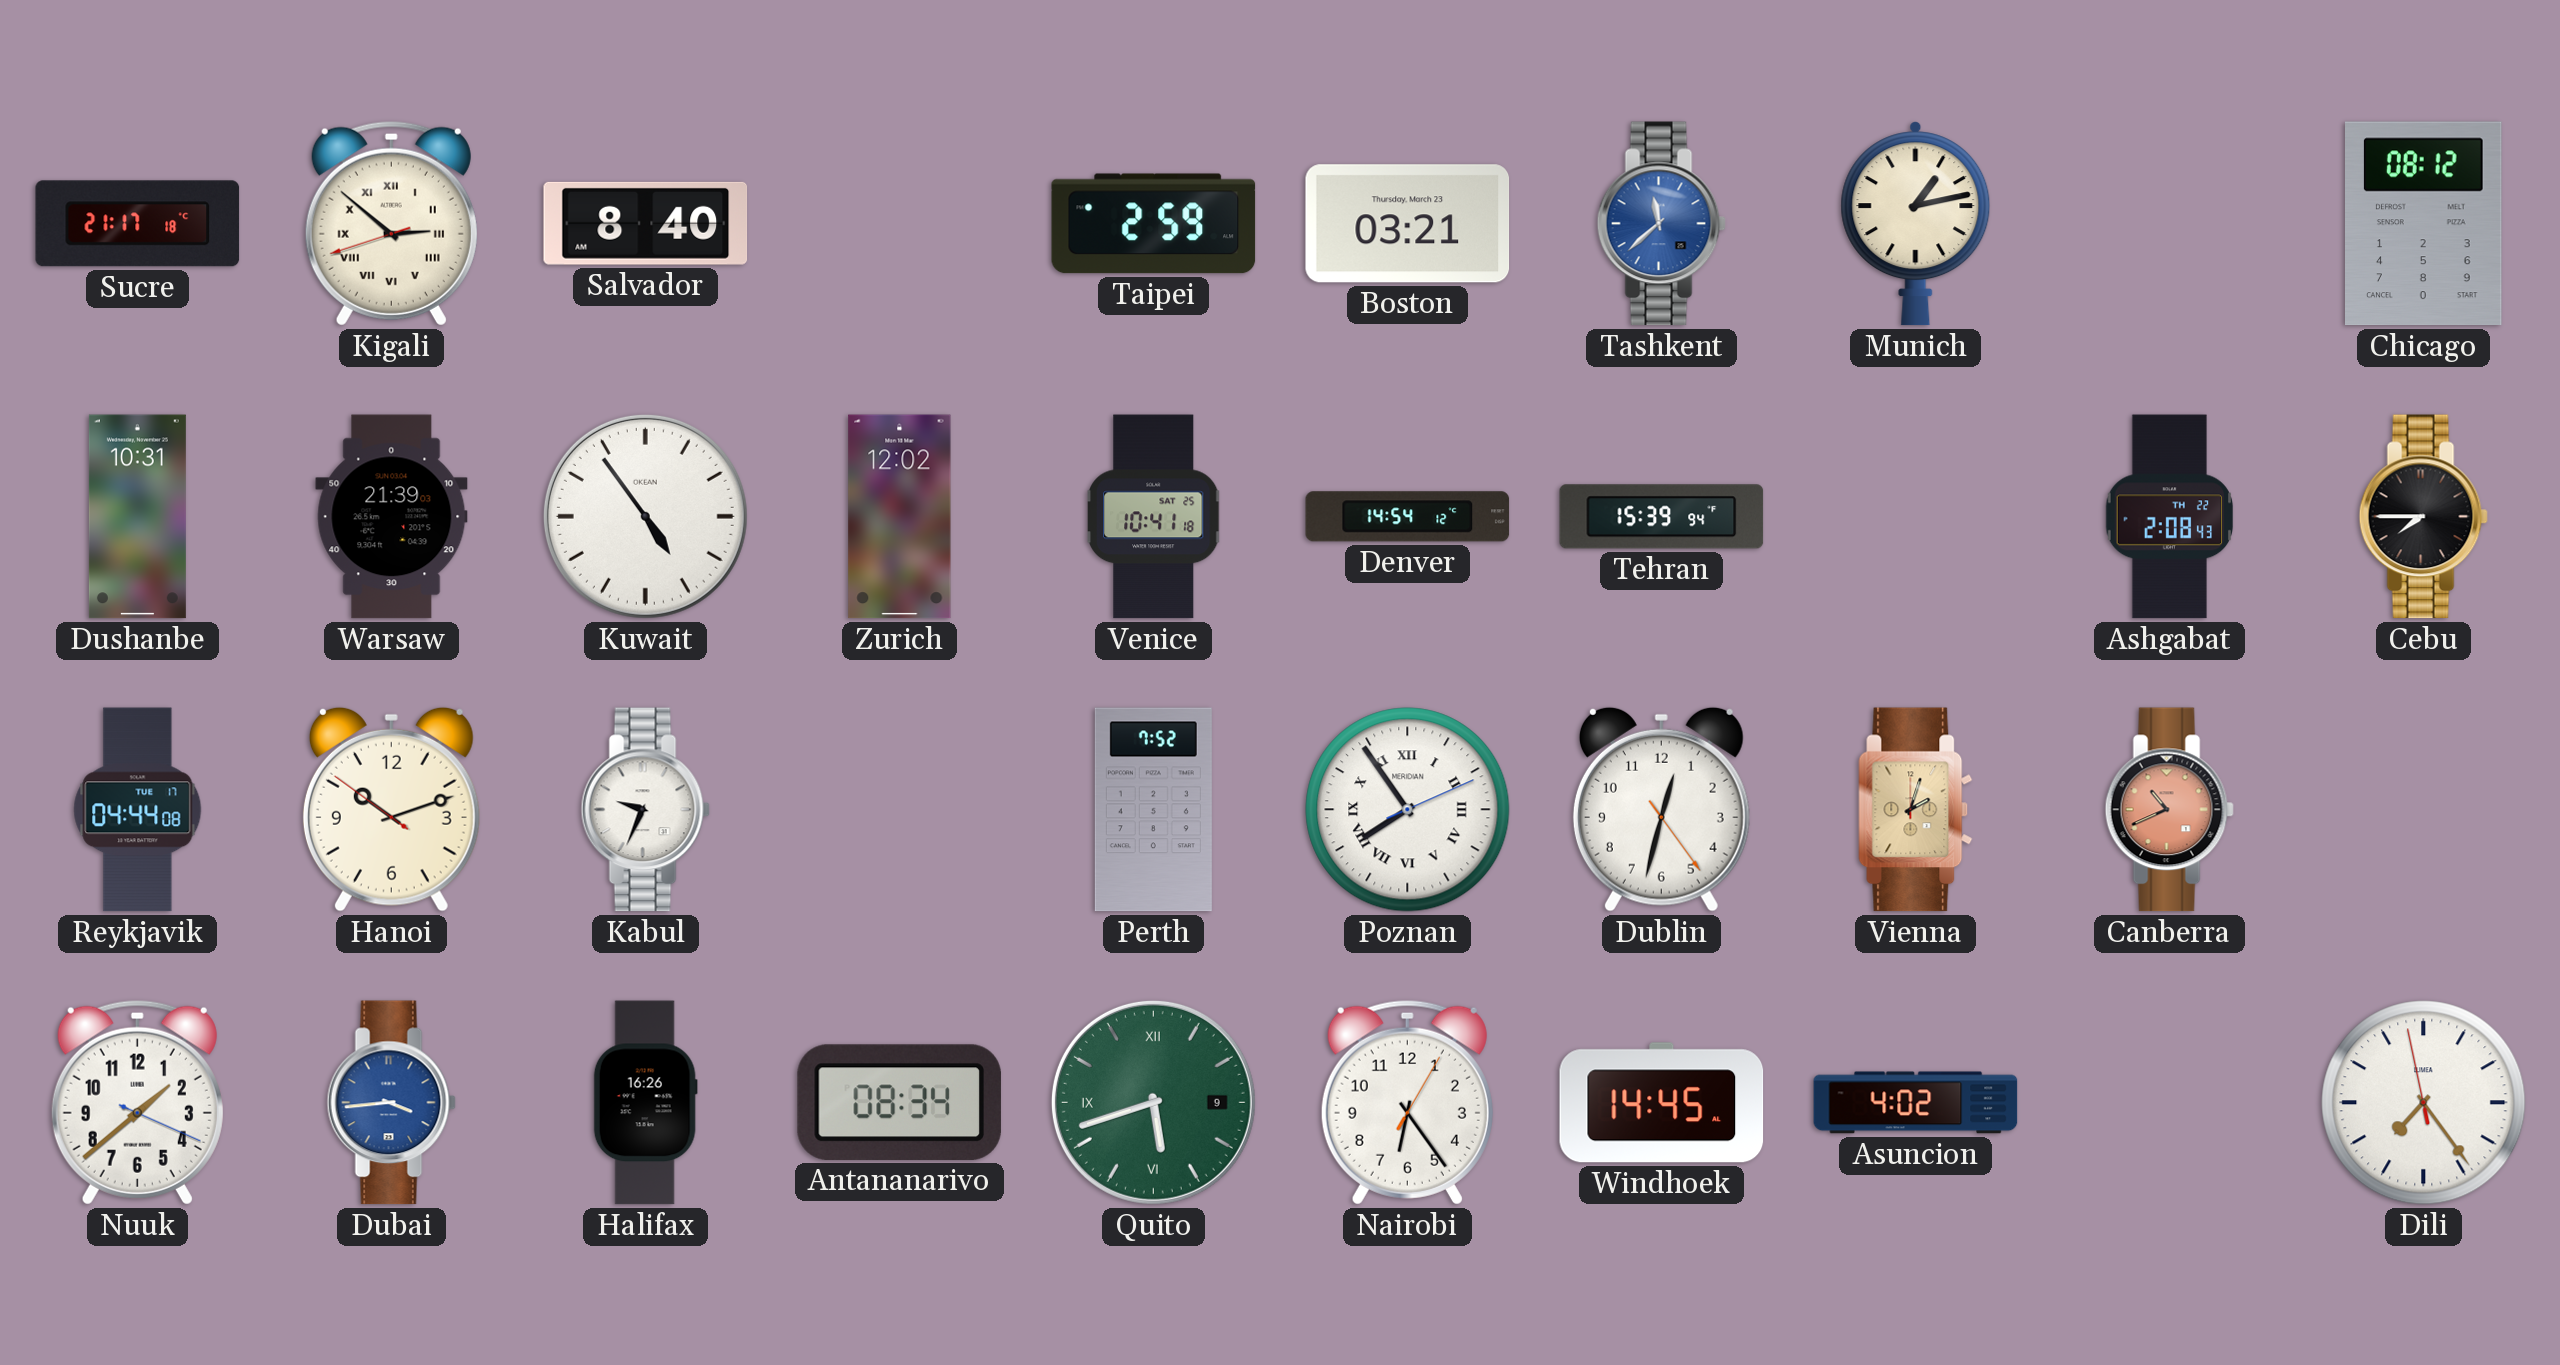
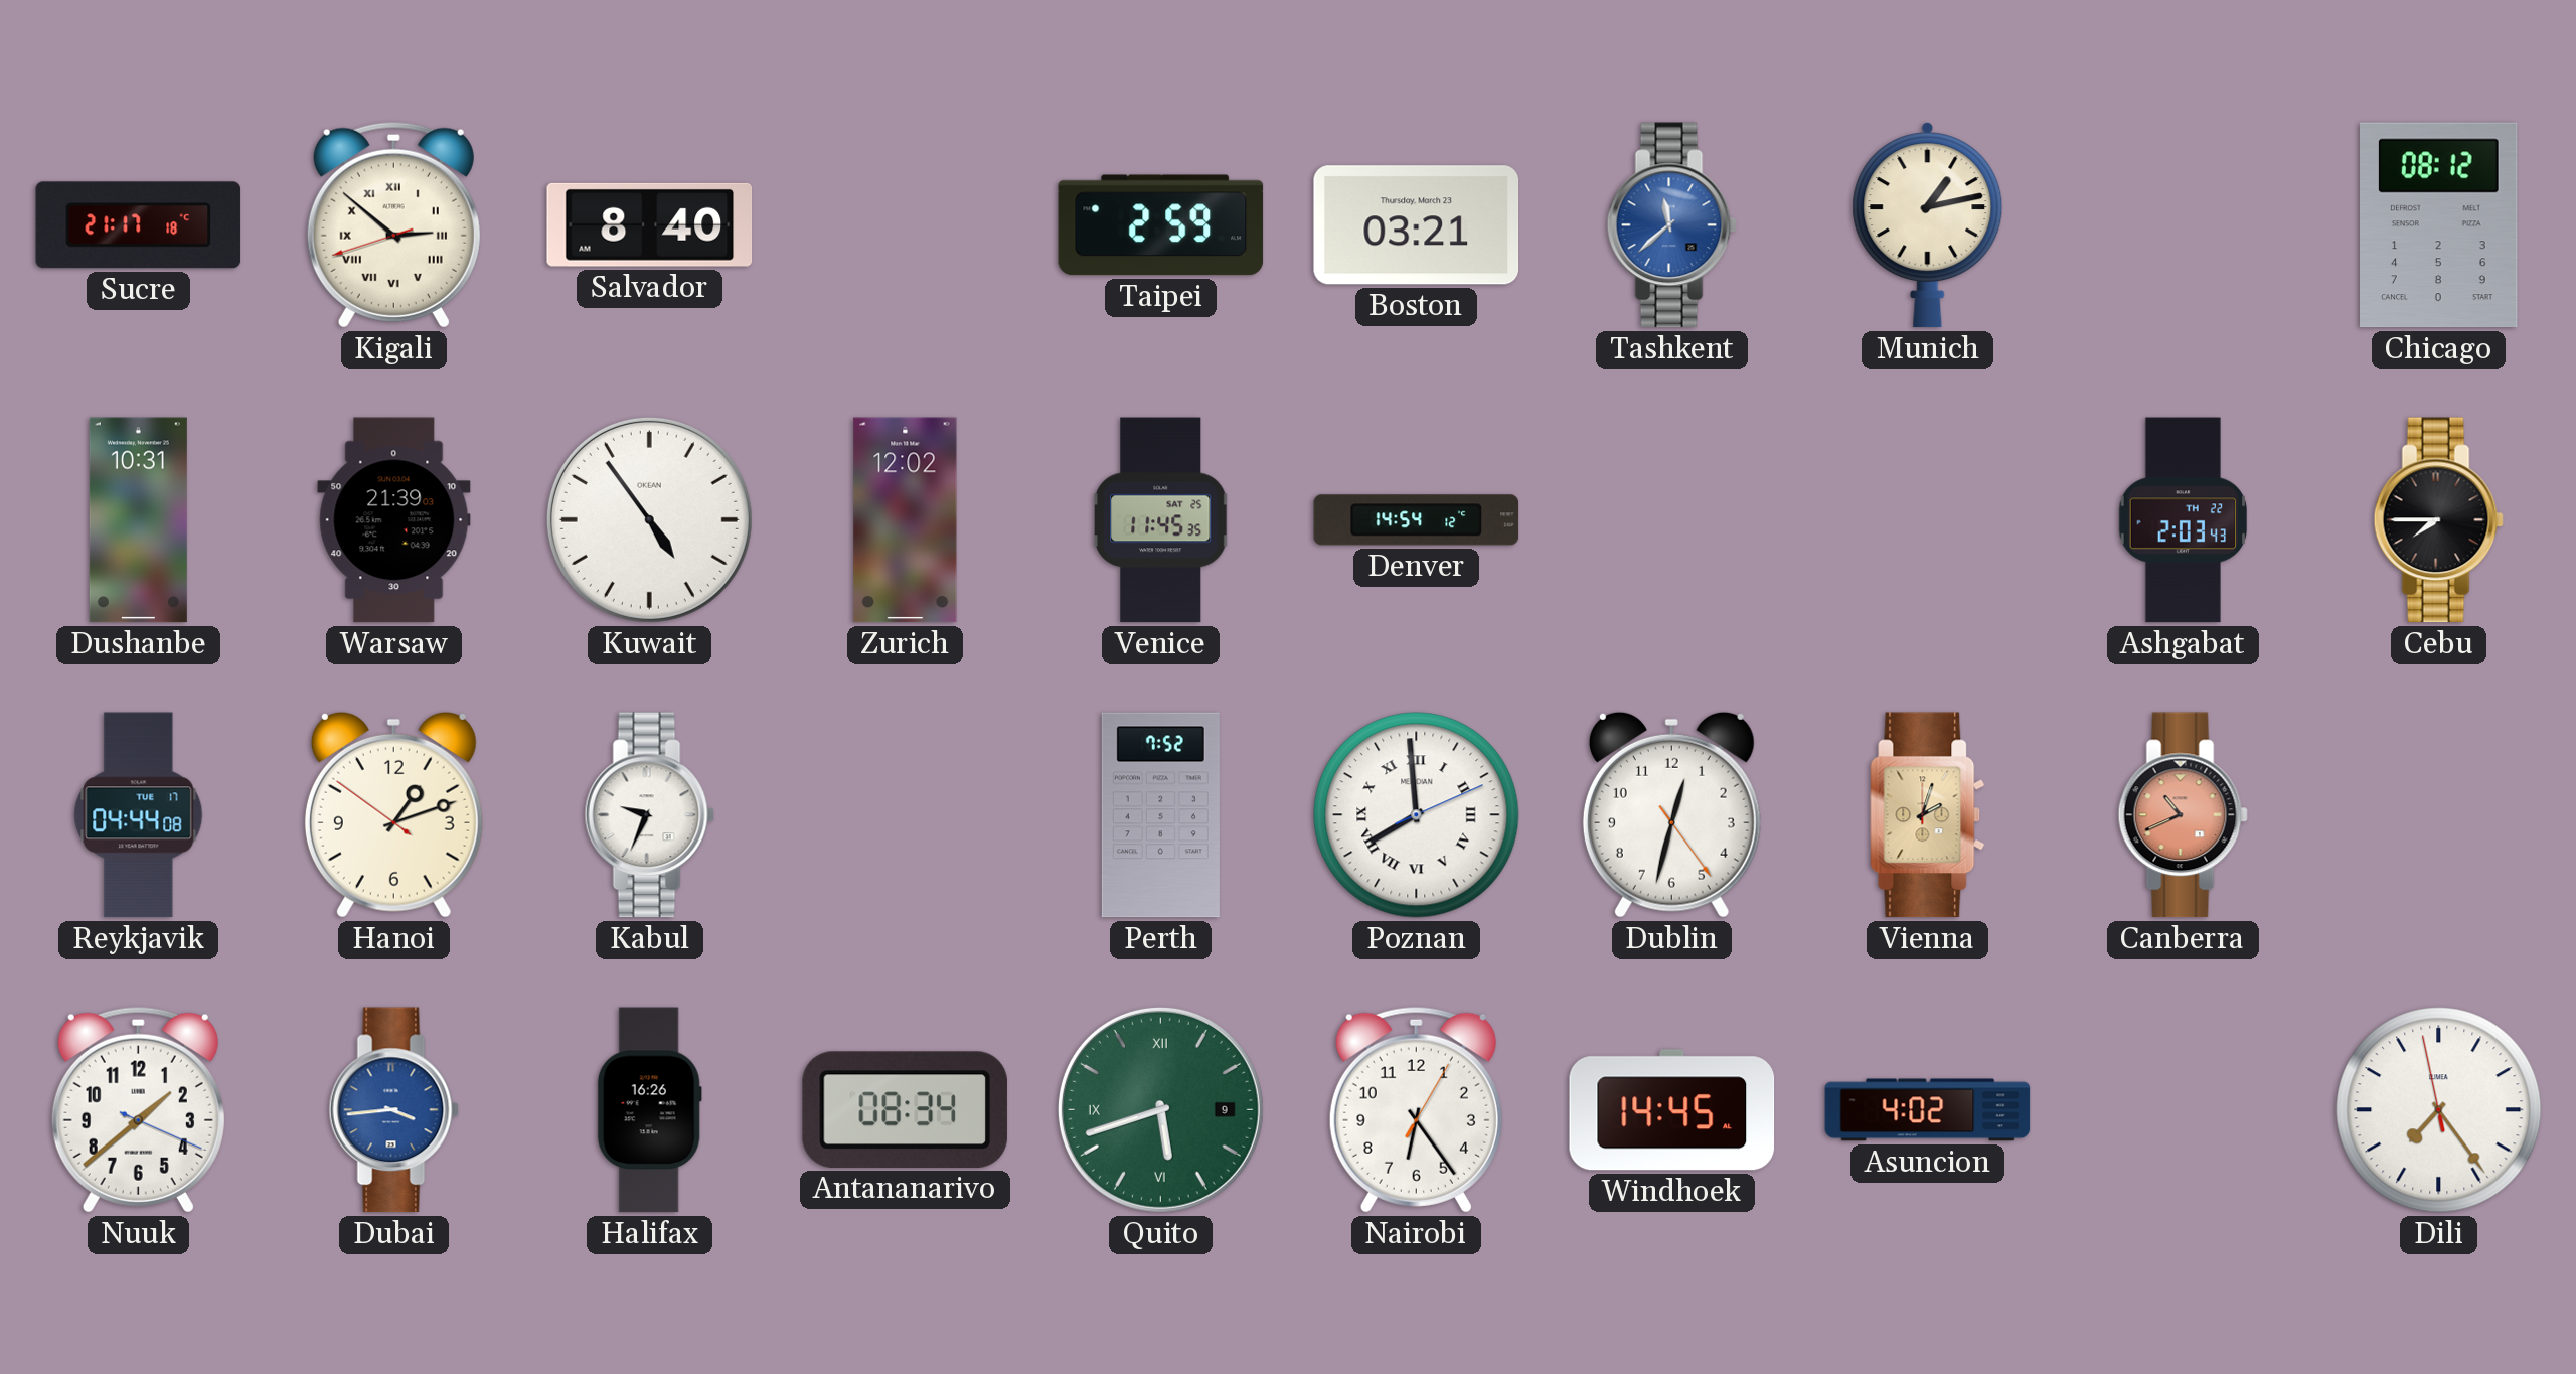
Venice: 10:41 -> 11:45 (1160, 520)
Tehran: 15:39 -> none (1662, 517)
Ashgabat: 2:08 -> 2:03 (2184, 520)
Hanoi: 10:11 -> 1:11 (393, 814)
Poznan: 7:54 -> 7:59 (1417, 815)
